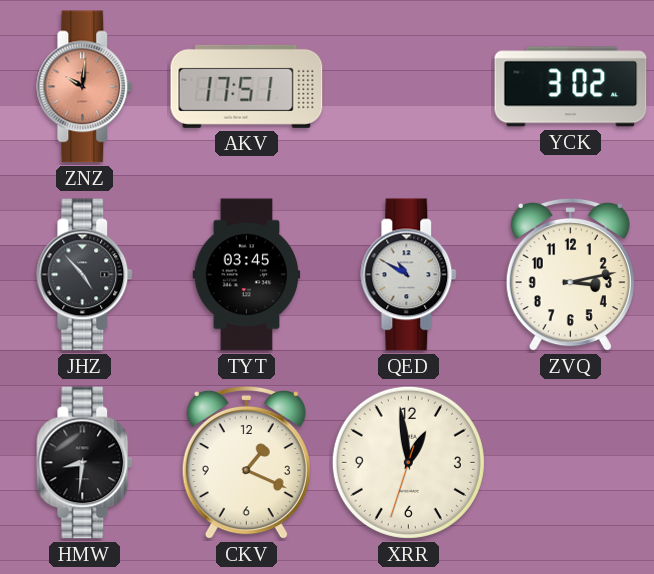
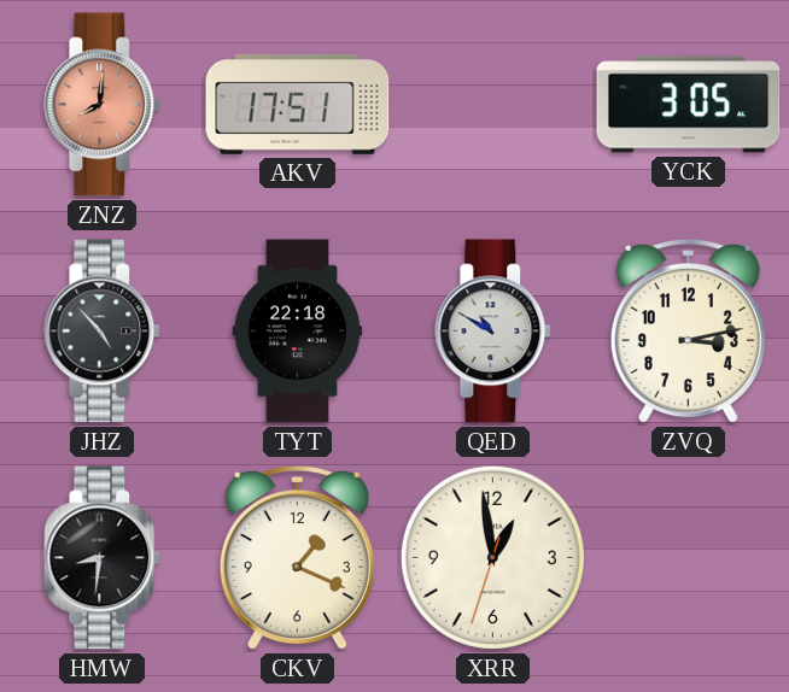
ZNZ: 10:01 -> 8:01 (103, 105)
YCK: 3:02 -> 3:05 (689, 105)
TYT: 03:45 -> 22:18 (298, 332)
